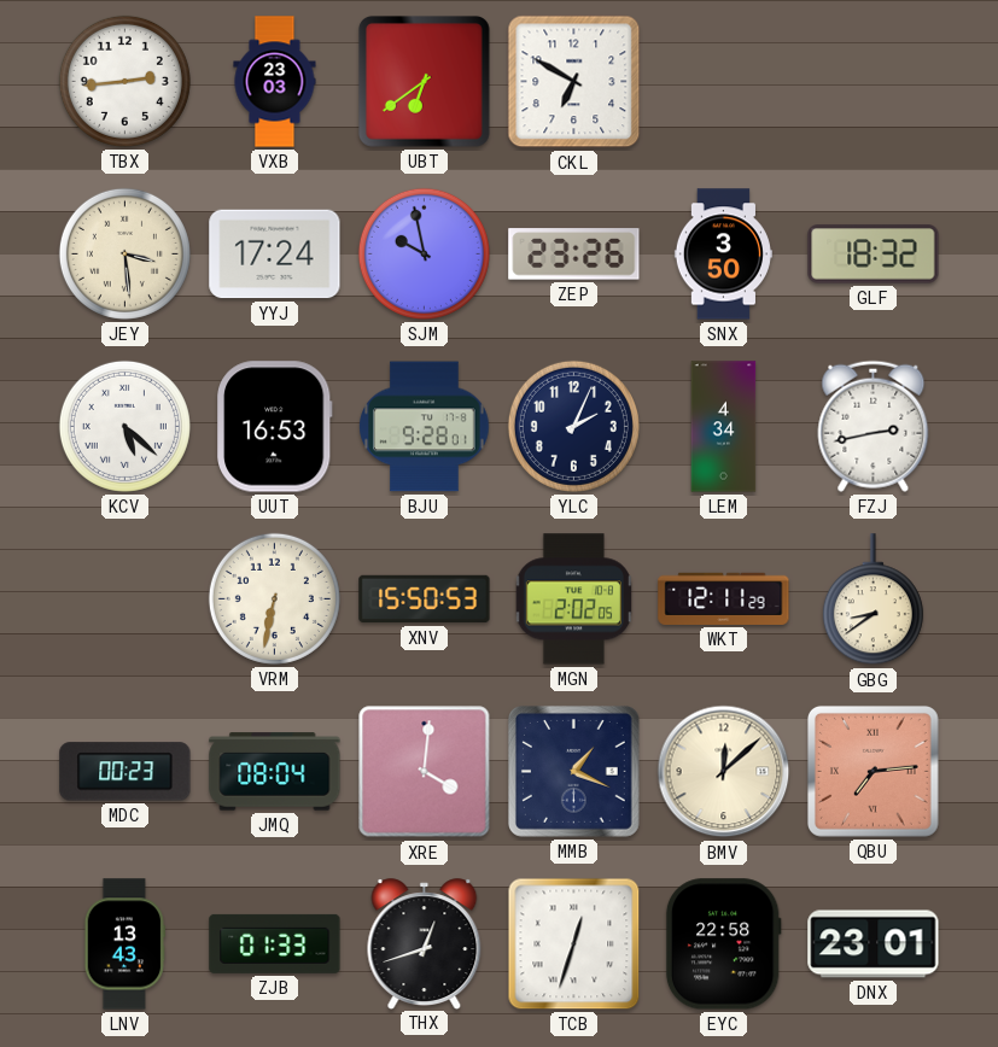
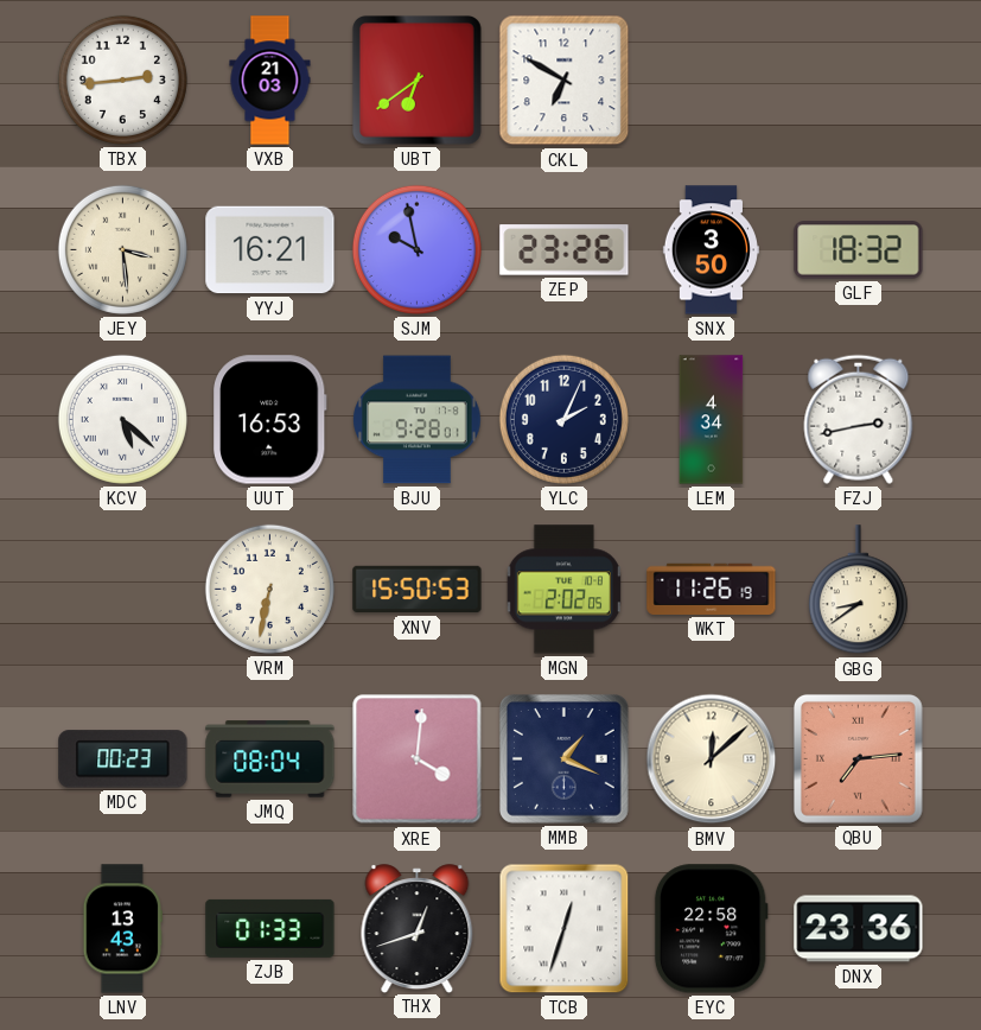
VXB: 23:03 -> 21:03 (270, 81)
YYJ: 17:24 -> 16:21 (270, 250)
WKT: 12:11 -> 11:26 (712, 589)
DNX: 23:01 -> 23:36 (859, 929)
